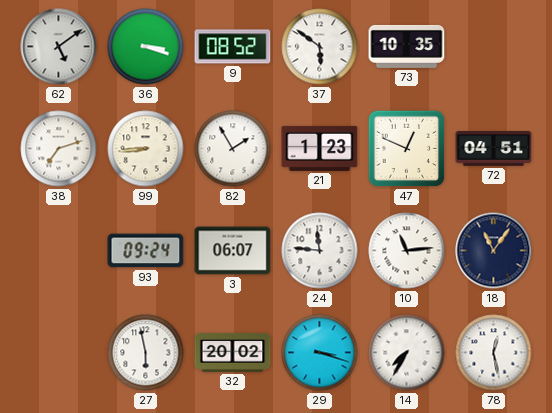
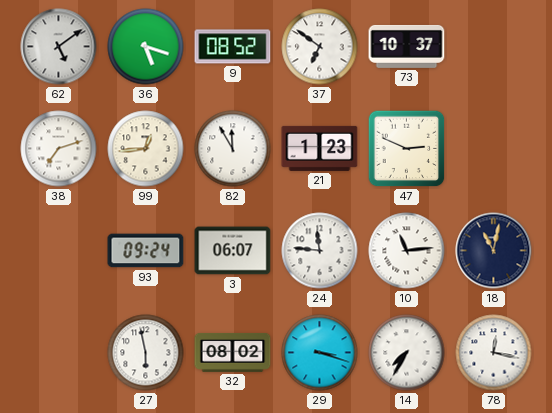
36: 3:18 -> 5:18 (146, 47)
37: 5:51 -> 6:51 (320, 47)
73: 10:35 -> 10:37 (407, 46)
99: 8:44 -> 12:44 (146, 149)
82: 1:55 -> 11:55 (233, 149)
47: 12:49 -> 2:49 (407, 149)
72: 04:51 -> none (494, 149)
18: 11:06 -> 11:02 (494, 251)
32: 20:02 -> 08:02 (233, 352)
78: 12:28 -> 12:17 (494, 353)
